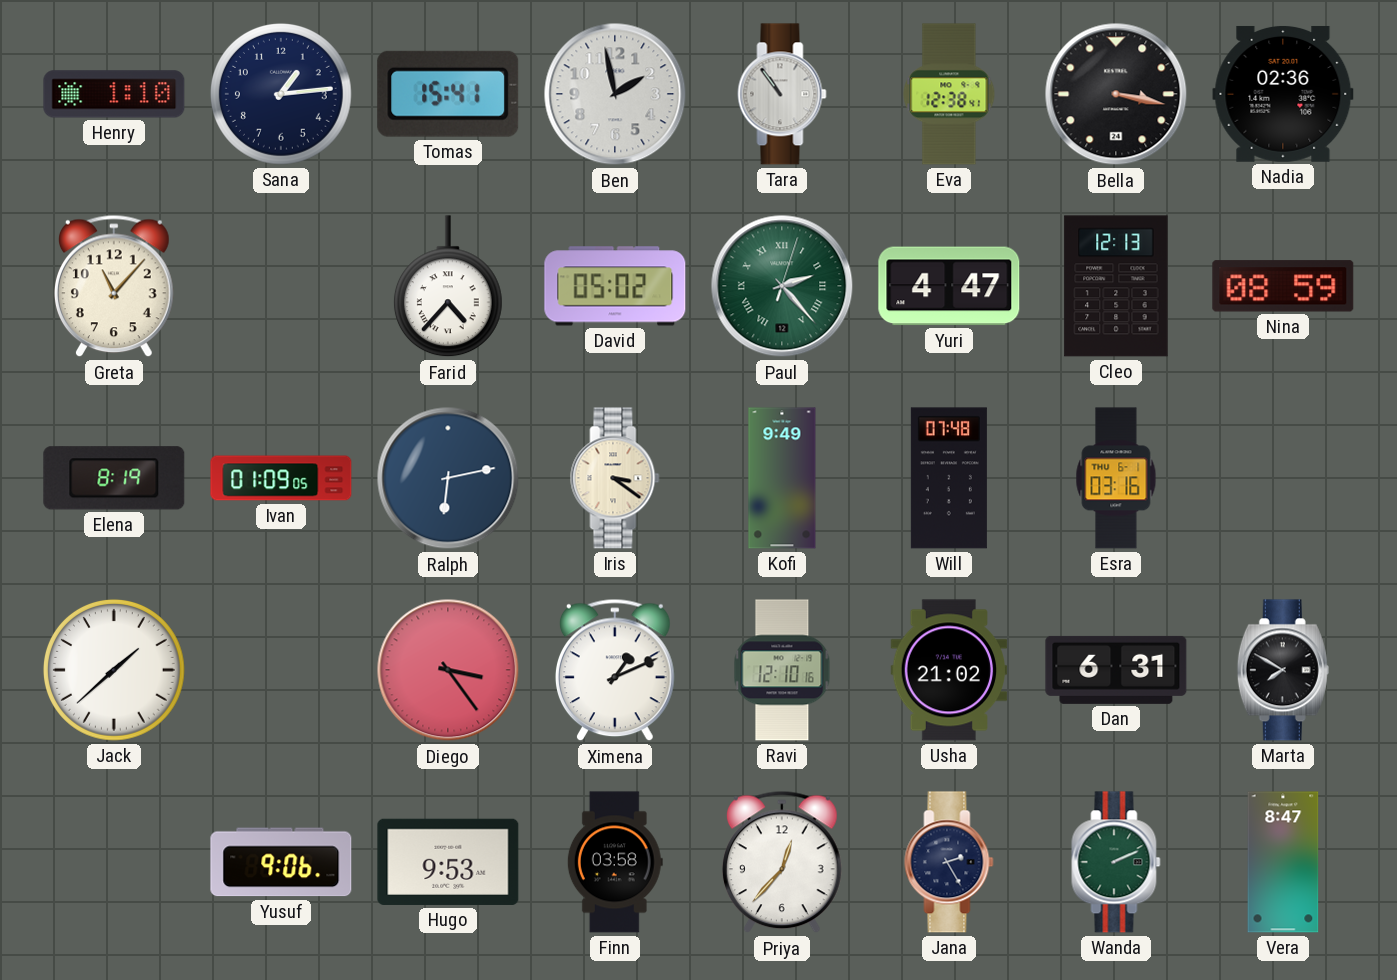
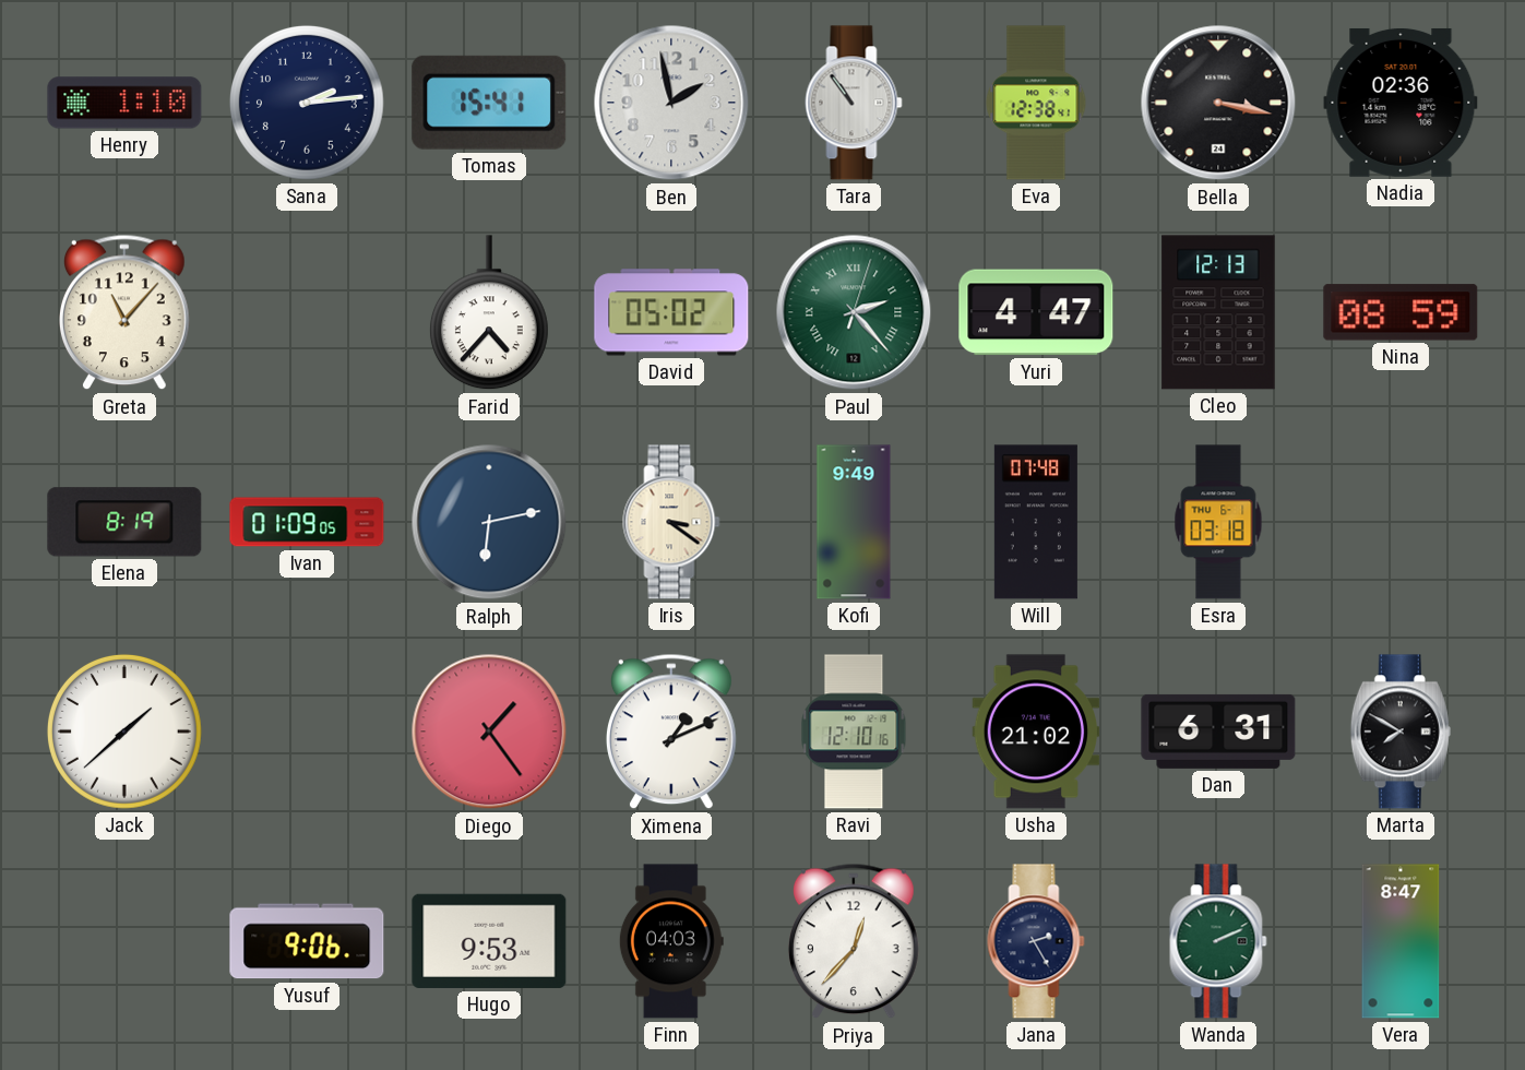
Sana: 1:14 -> 2:14 (307, 103)
Esra: 03:16 -> 03:18 (1218, 522)
Diego: 3:24 -> 1:24 (489, 732)
Finn: 03:58 -> 04:03 (671, 941)
